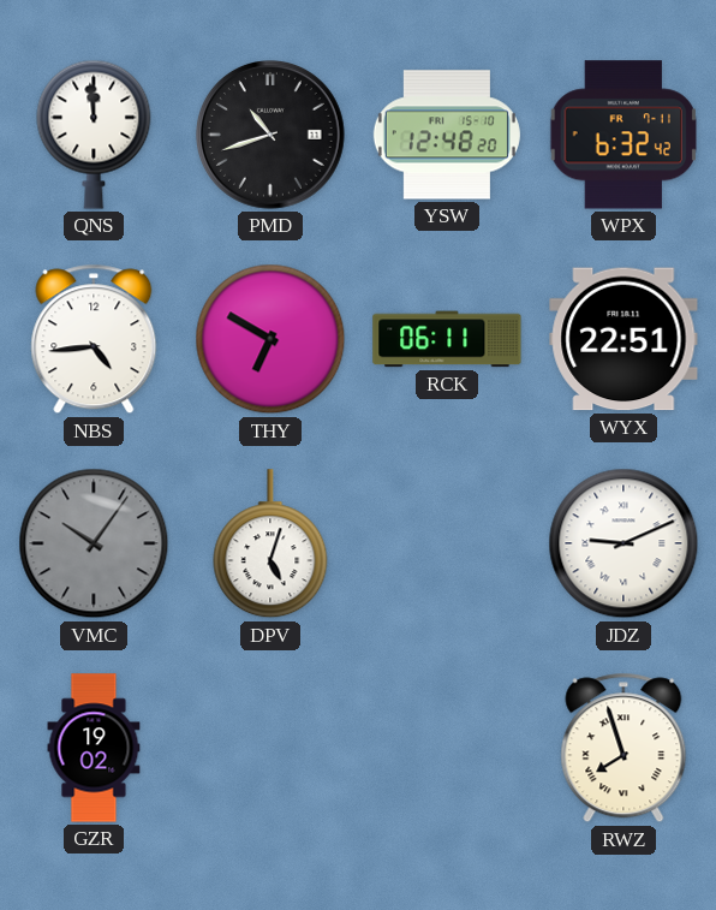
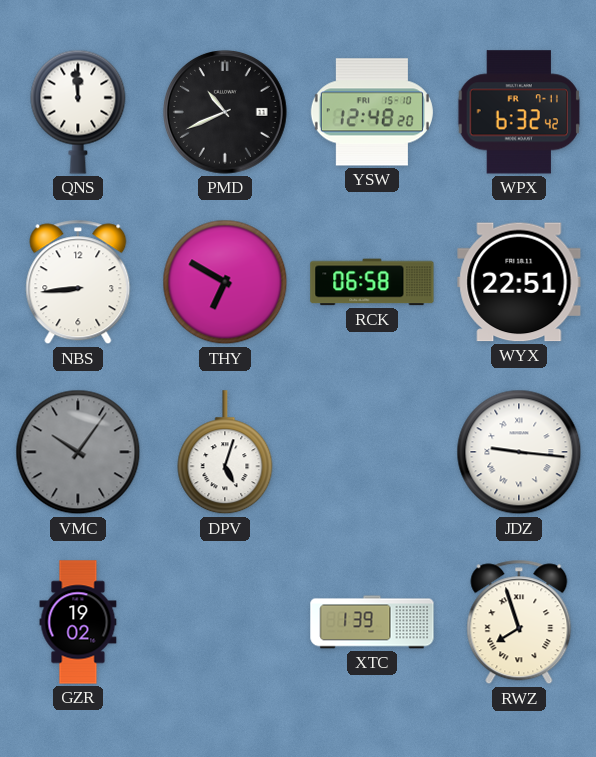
PMD: 10:42 -> 10:41 (226, 113)
NBS: 4:44 -> 8:44 (78, 282)
RCK: 06:11 -> 06:58 (372, 282)
JDZ: 9:11 -> 9:16 (519, 452)
XTC: none -> 1:39 (372, 622)
